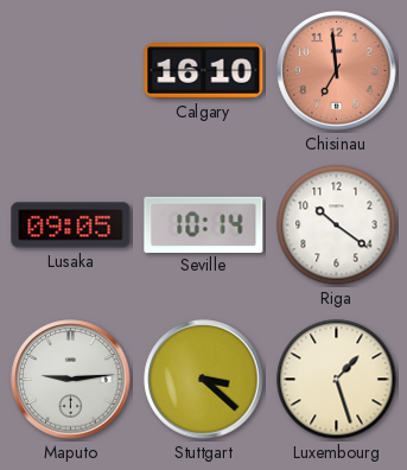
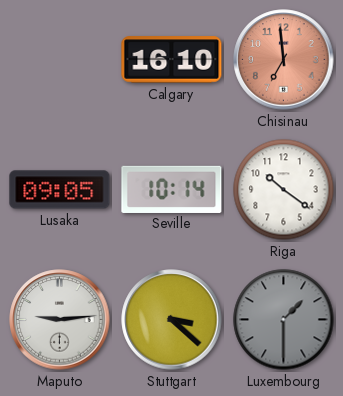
Luxembourg: 1:27 -> 1:30 (284, 320)
Luxembourg dial: cream -> grey (284, 320)
